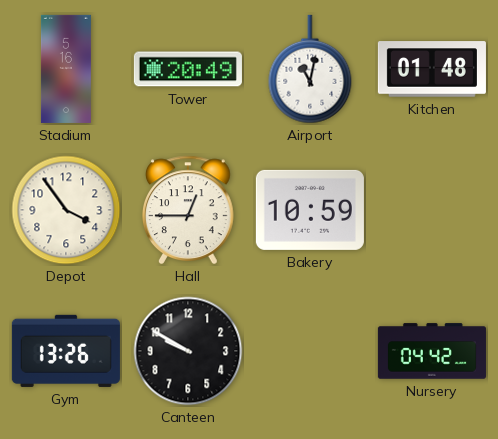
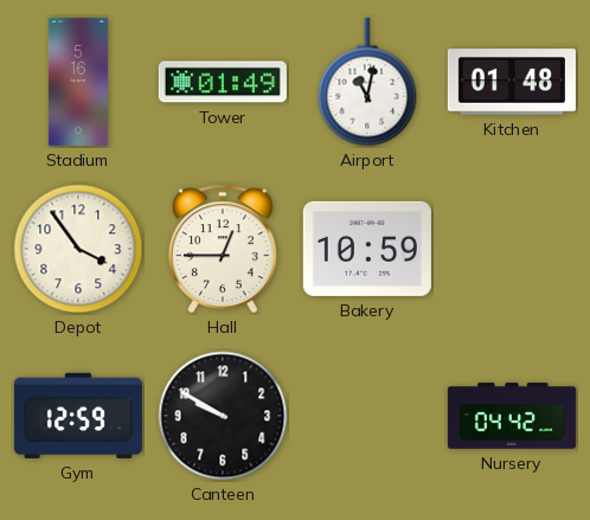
Tower: 20:49 -> 01:49 (223, 82)
Gym: 13:26 -> 12:59 (78, 416)
